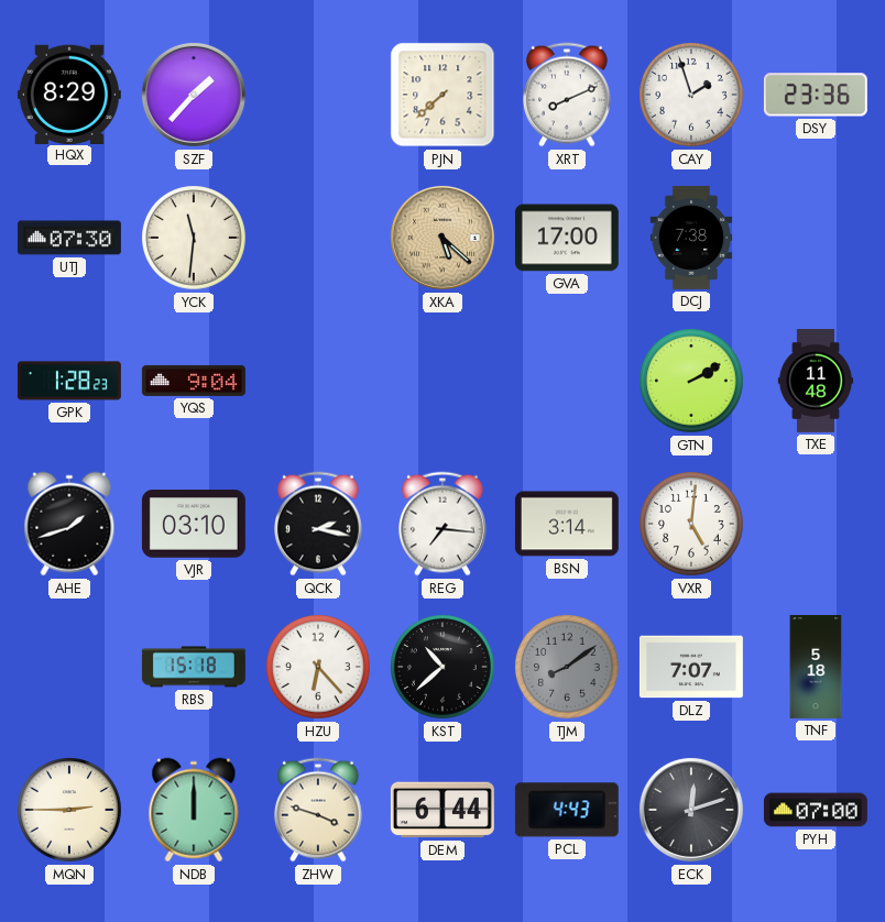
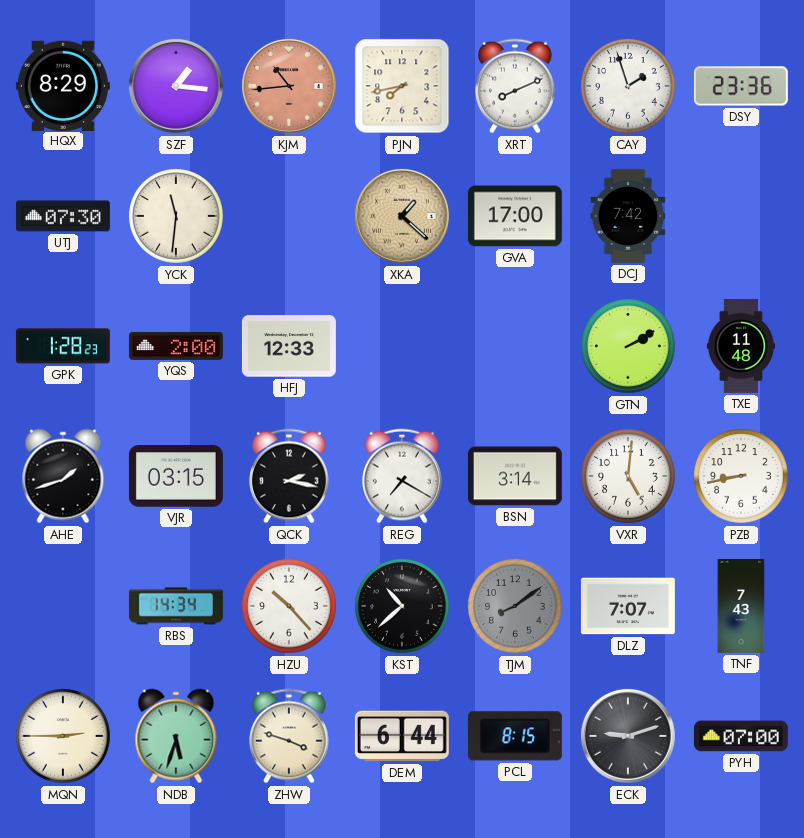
SZF: 1:37 -> 1:16 (176, 86)
KJM: none -> 10:44 (289, 86)
PJN: 7:38 -> 7:43 (402, 86)
XKA: 5:22 -> 1:22 (402, 216)
DCJ: 7:38 -> 7:42 (628, 216)
YQS: 9:04 -> 2:00 (176, 346)
HFJ: none -> 12:33 (289, 346)
VJR: 03:10 -> 03:15 (176, 476)
REG: 7:16 -> 7:20 (403, 476)
PZB: none -> 8:43 (742, 477)
RBS: 15:18 -> 14:34 (176, 606)
HZU: 6:23 -> 10:23 (290, 607)
TNF: 5:18 -> 7:43 (741, 606)
NDB: 12:00 -> 5:33 (176, 736)
PCL: 4:43 -> 8:15 (515, 736)
ECK: 12:12 -> 9:12 (628, 736)
